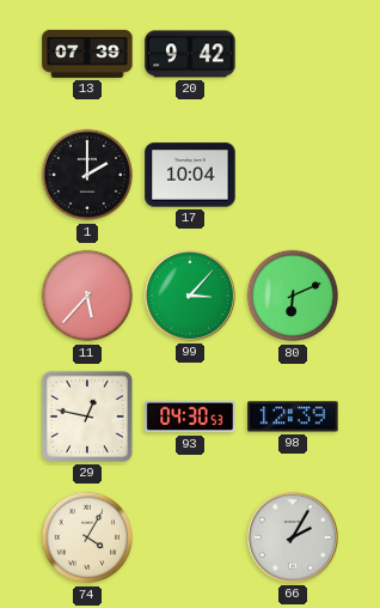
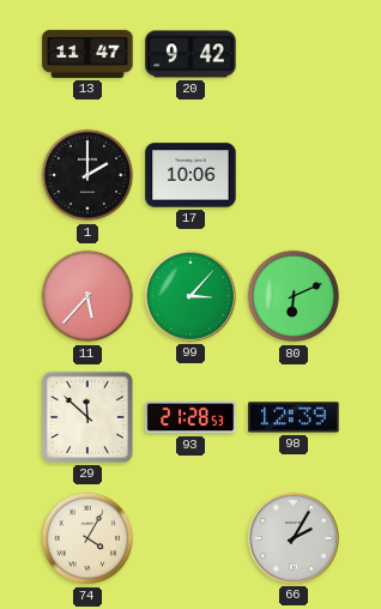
13: 07:39 -> 11:47 (87, 54)
17: 10:04 -> 10:06 (190, 175)
29: 12:47 -> 11:52 (87, 417)
93: 04:30 -> 21:28 (190, 417)
